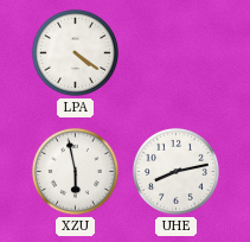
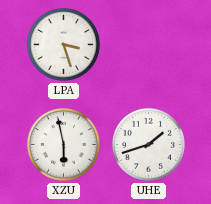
LPA: 4:21 -> 3:27 (63, 44)
UHE: 8:13 -> 1:42 (148, 144)
